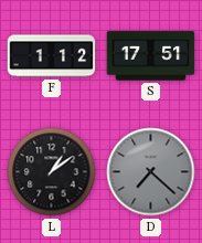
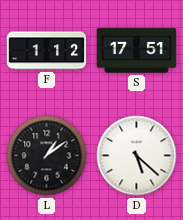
D: 7:22 -> 5:22 (137, 156)
D dial: grey -> white (137, 156)
